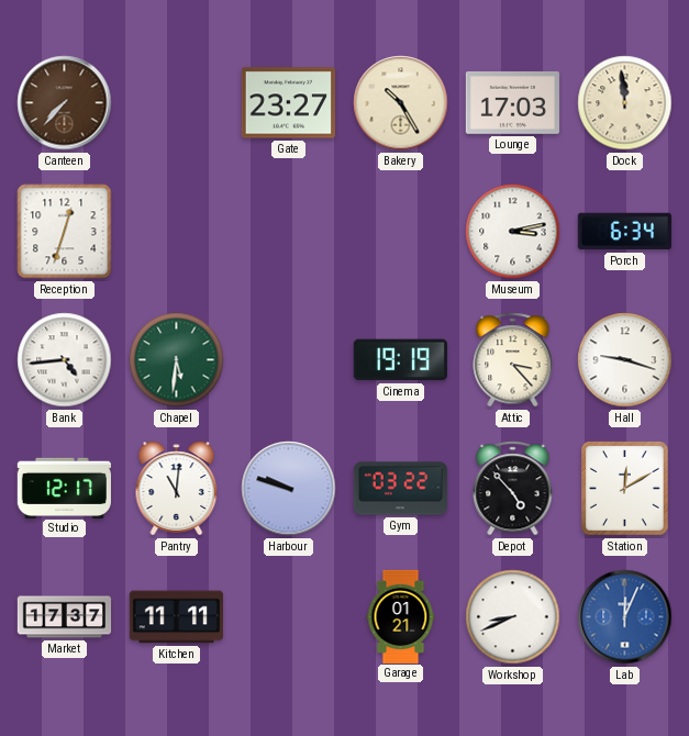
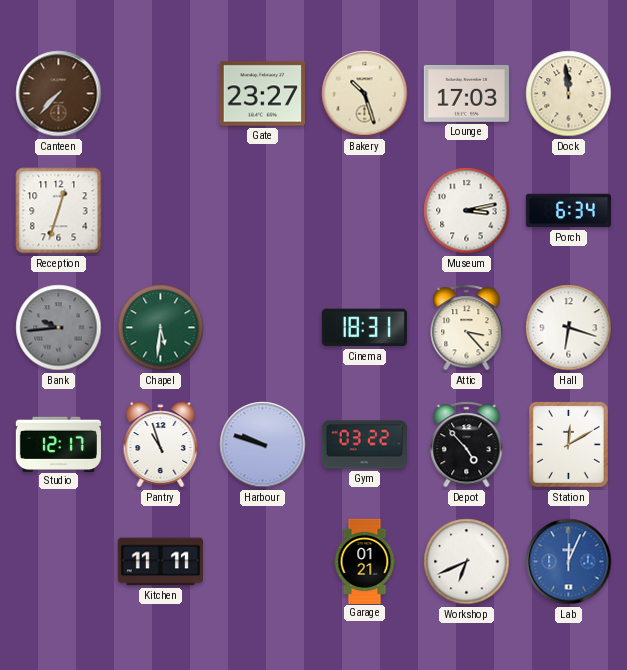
Bakery: 10:25 -> 10:27 (365, 94)
Bank: 4:44 -> 9:44 (59, 328)
Bank dial: white -> grey (59, 328)
Cinema: 19:19 -> 18:31 (364, 328)
Hall: 9:18 -> 6:18 (569, 328)
Pantry: 11:01 -> 10:57 (161, 445)
Market: 17:37 -> none (65, 617)
Workshop: 8:41 -> 6:41 (467, 562)
